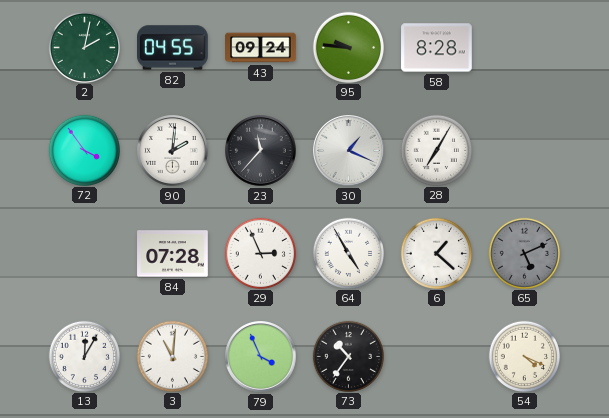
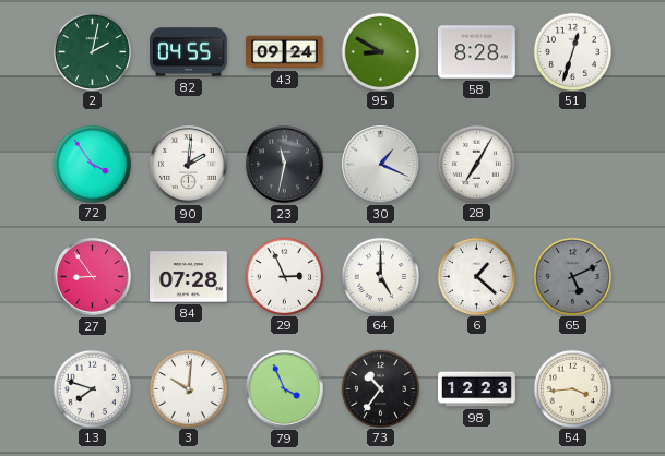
95: 9:46 -> 8:50 (380, 51)
51: none -> 12:33 (572, 51)
23: 11:37 -> 11:32 (285, 165)
27: none -> 8:54 (93, 277)
64: 4:55 -> 5:00 (380, 276)
13: 12:05 -> 7:48 (92, 388)
3: 11:01 -> 10:01 (188, 388)
98: none -> 12:23 (477, 389)
54: 4:19 -> 3:44 (572, 388)
